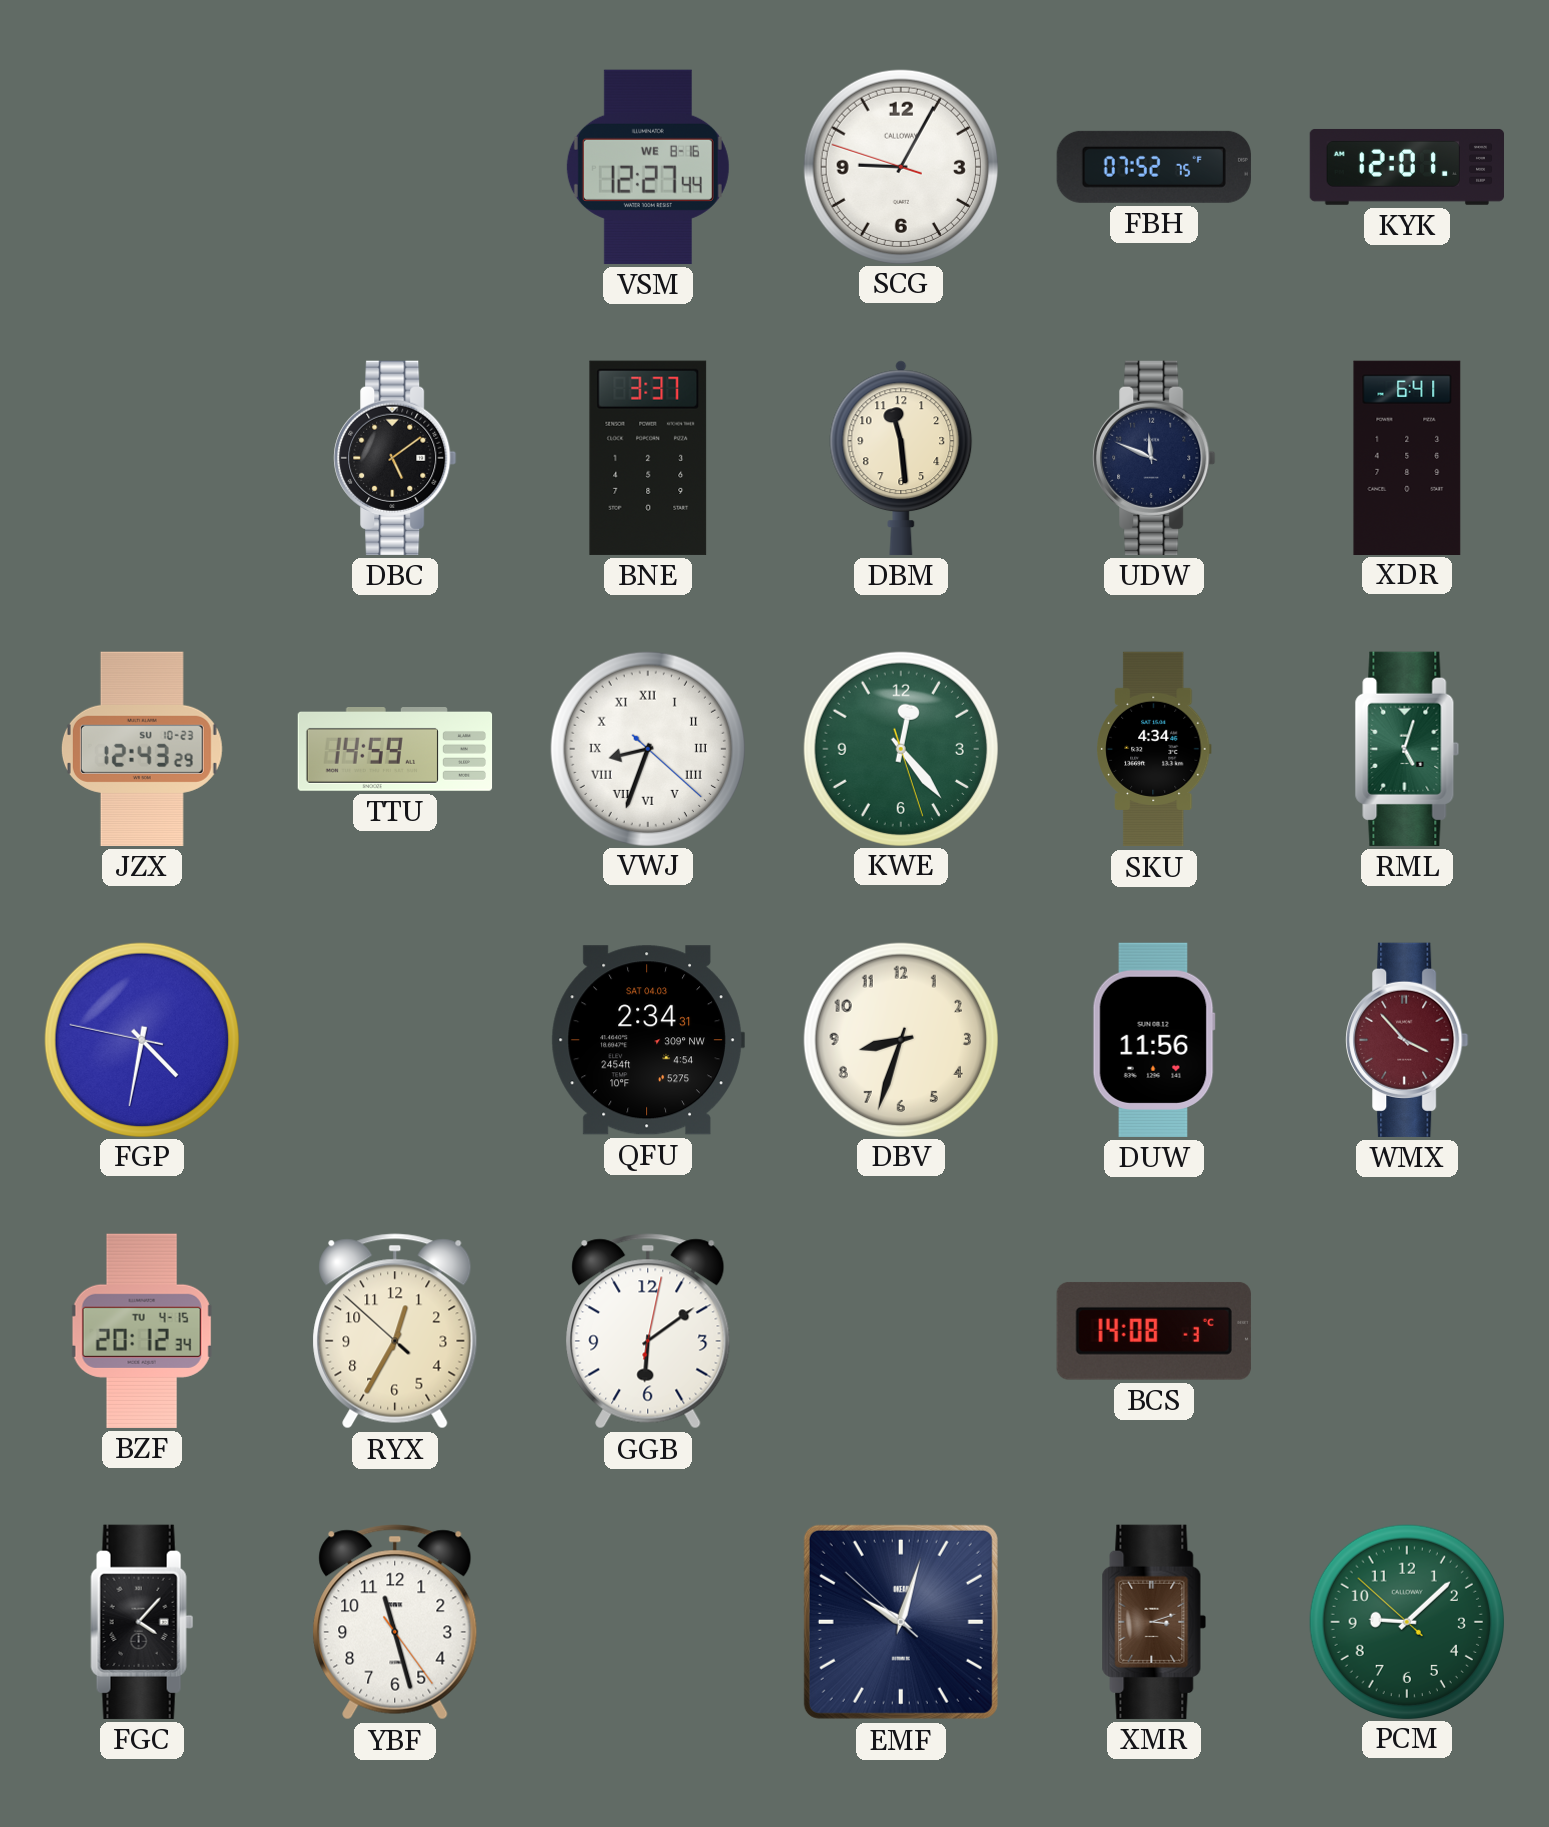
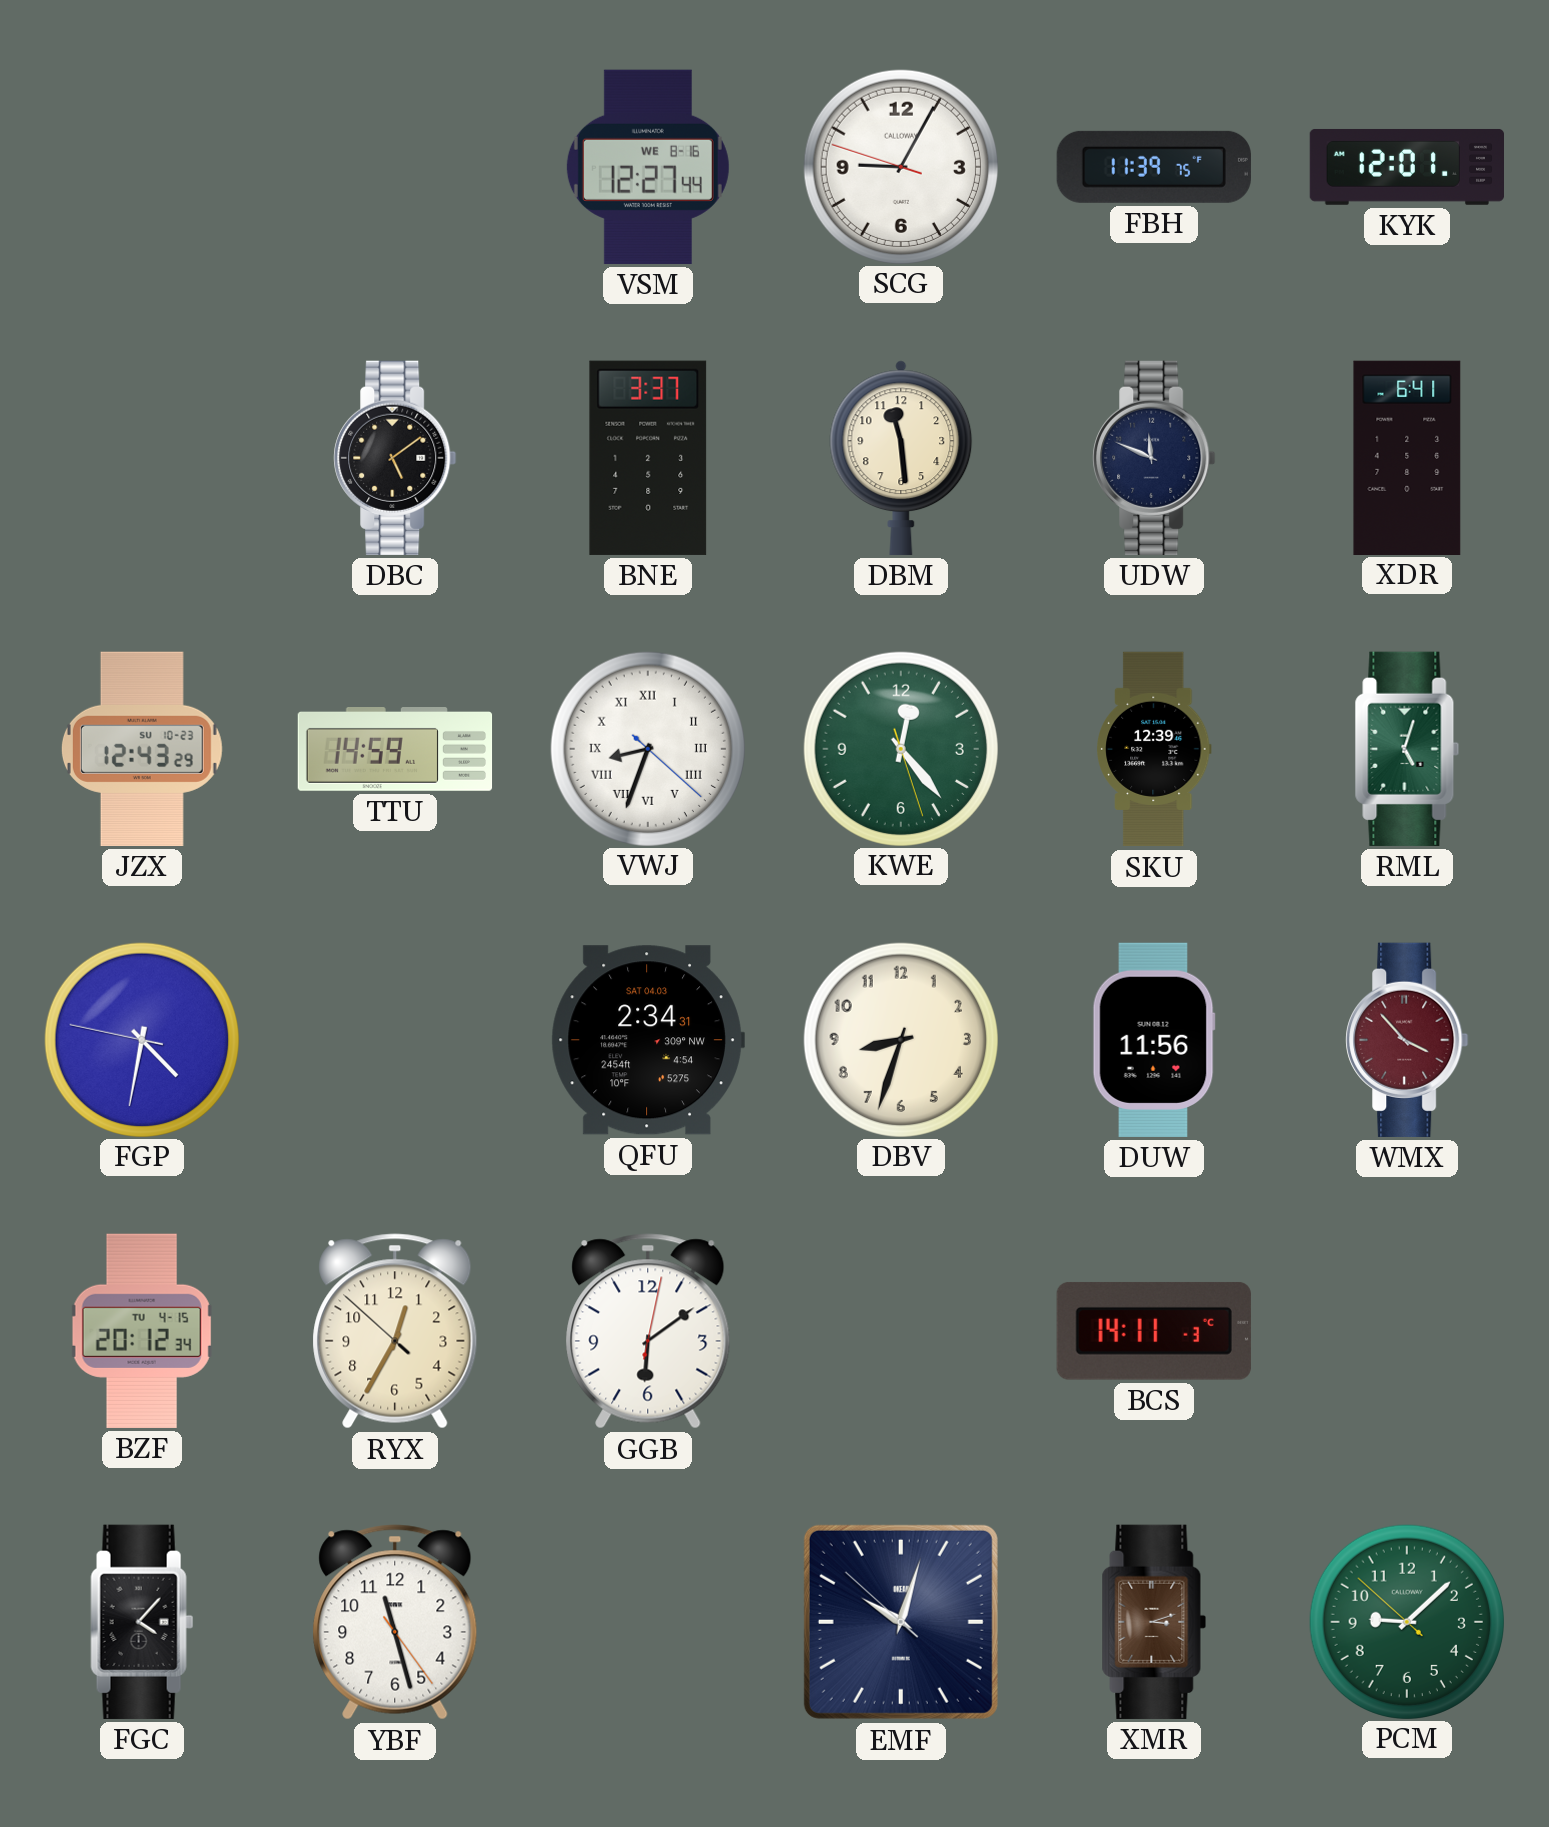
FBH: 07:52 -> 11:39 (1154, 167)
SKU: 4:34 -> 12:39 (1155, 749)
BCS: 14:08 -> 14:11 (1154, 1331)
